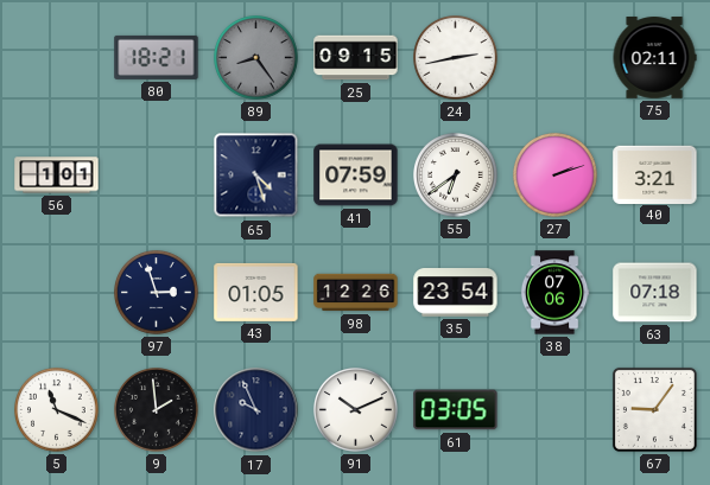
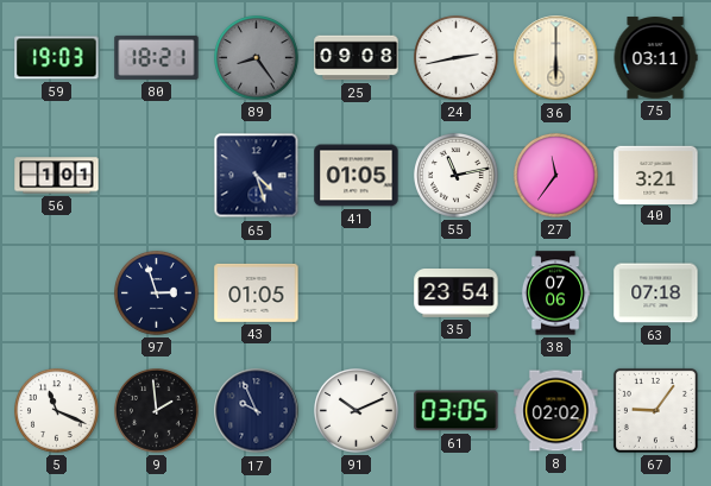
59: none -> 19:03 (57, 58)
25: 09:15 -> 09:08 (357, 58)
36: none -> 6:00 (556, 58)
75: 02:11 -> 03:11 (655, 58)
41: 07:59 -> 01:05 (357, 176)
55: 6:39 -> 11:13 (457, 176)
27: 2:12 -> 11:36 (556, 176)
98: 12:26 -> none (356, 293)
8: none -> 02:02 (556, 411)
